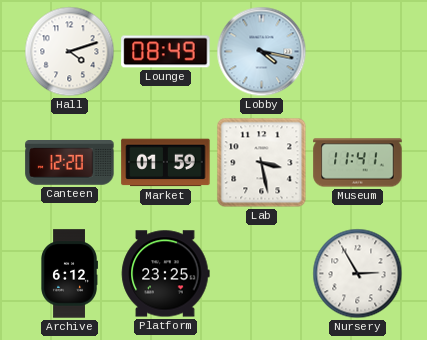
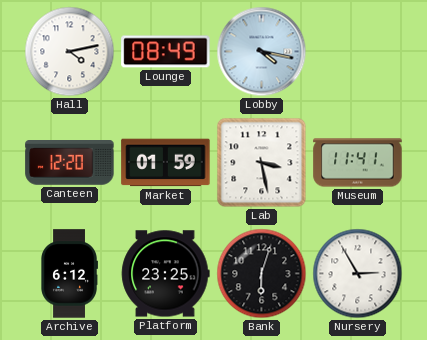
Hall: 4:12 -> 4:13 (70, 52)
Bank: none -> 6:03 (262, 274)
